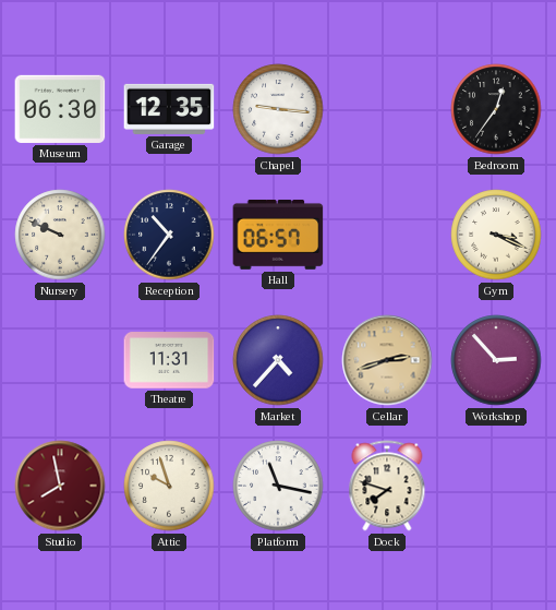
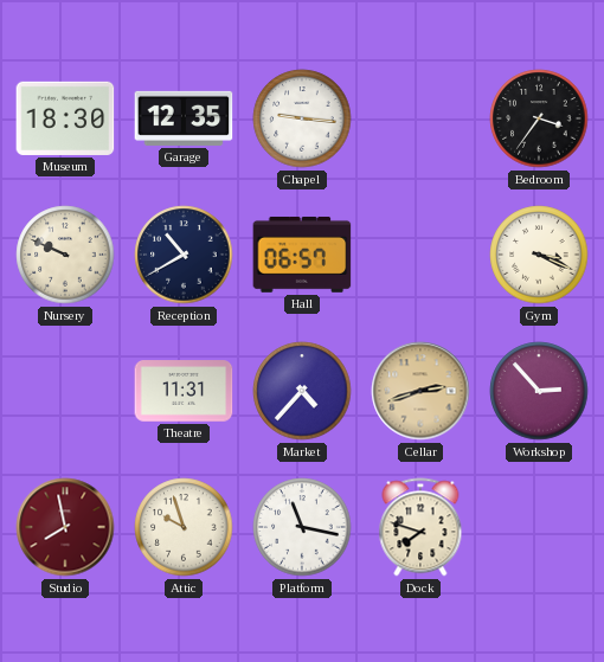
Museum: 06:30 -> 18:30 (65, 118)
Bedroom: 12:36 -> 3:36 (539, 118)
Reception: 10:36 -> 10:40 (184, 255)
